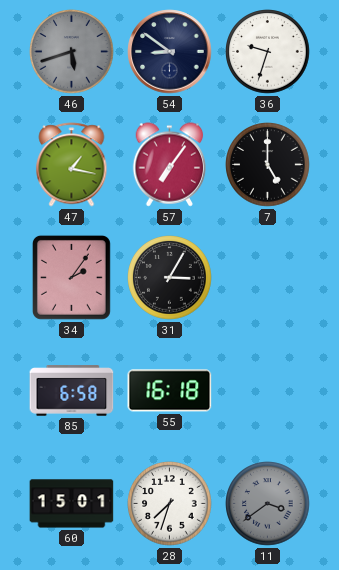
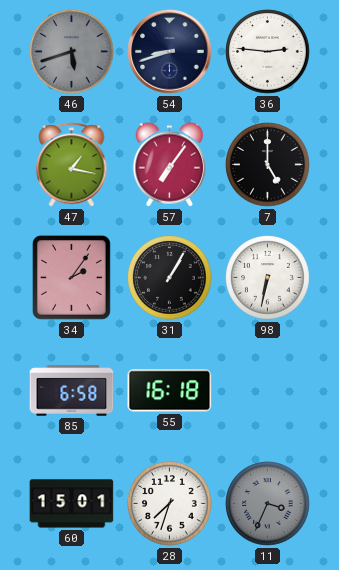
54: 8:51 -> 8:42 (170, 52)
36: 9:33 -> 2:46 (268, 52)
31: 3:05 -> 1:05 (170, 278)
98: none -> 6:32 (268, 278)
11: 3:39 -> 3:34 (268, 504)
